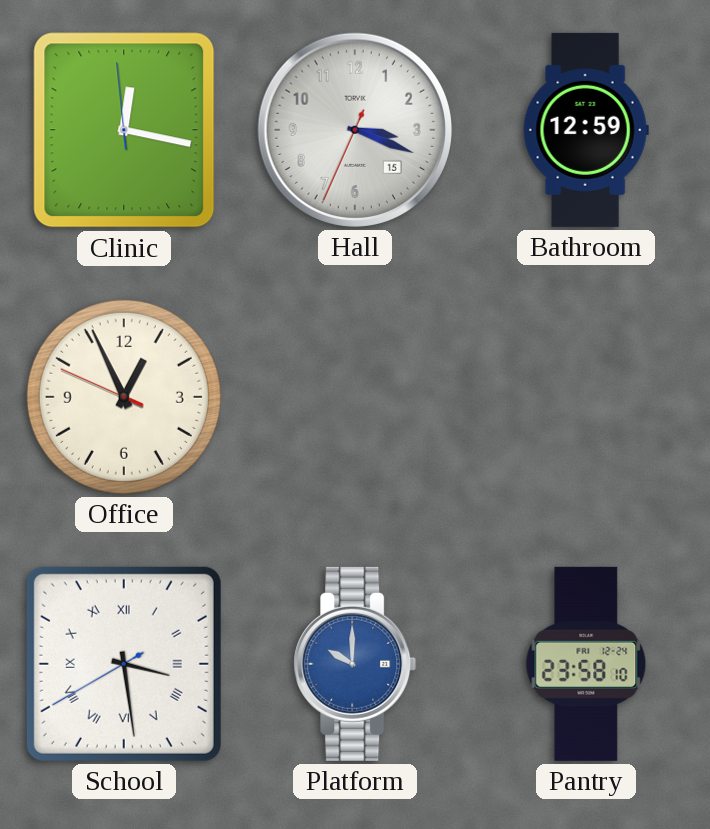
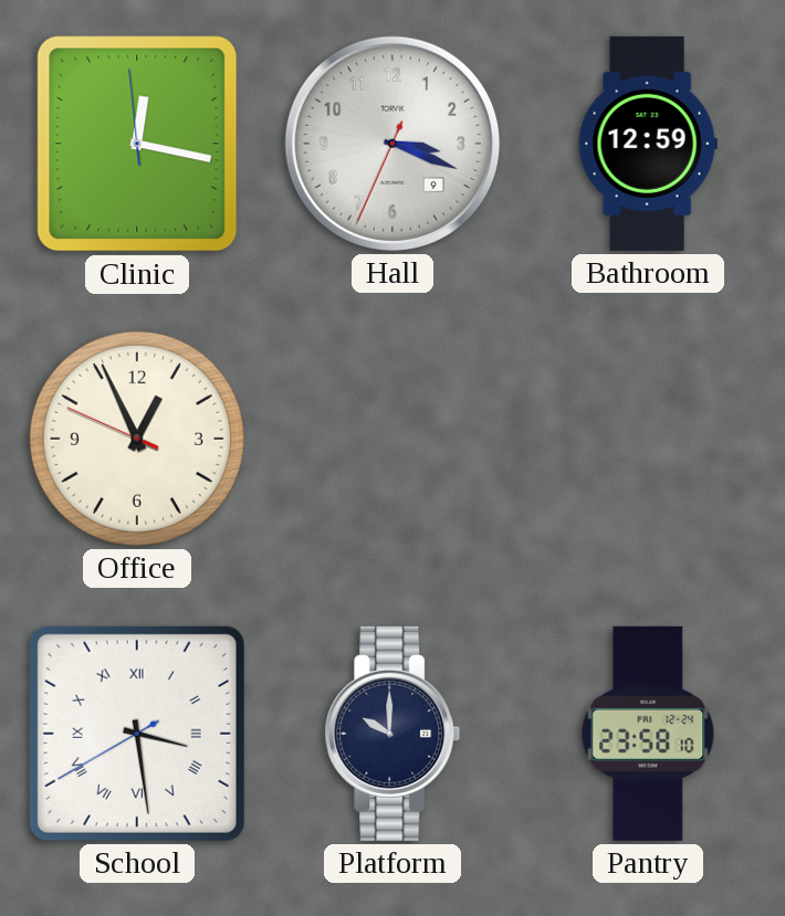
Hall date: 15 -> 9 (393, 144)
Platform dial: blue -> navy (393, 734)
